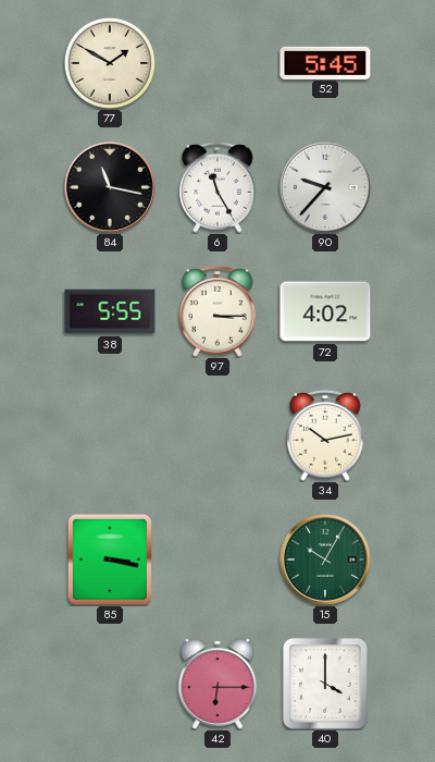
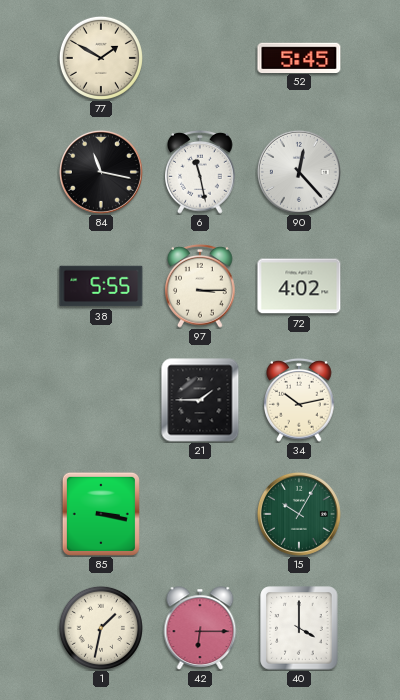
6: 11:25 -> 11:28 (200, 172)
90: 9:37 -> 12:23 (299, 172)
21: none -> 1:45 (200, 400)
1: none -> 1:32 (101, 628)
